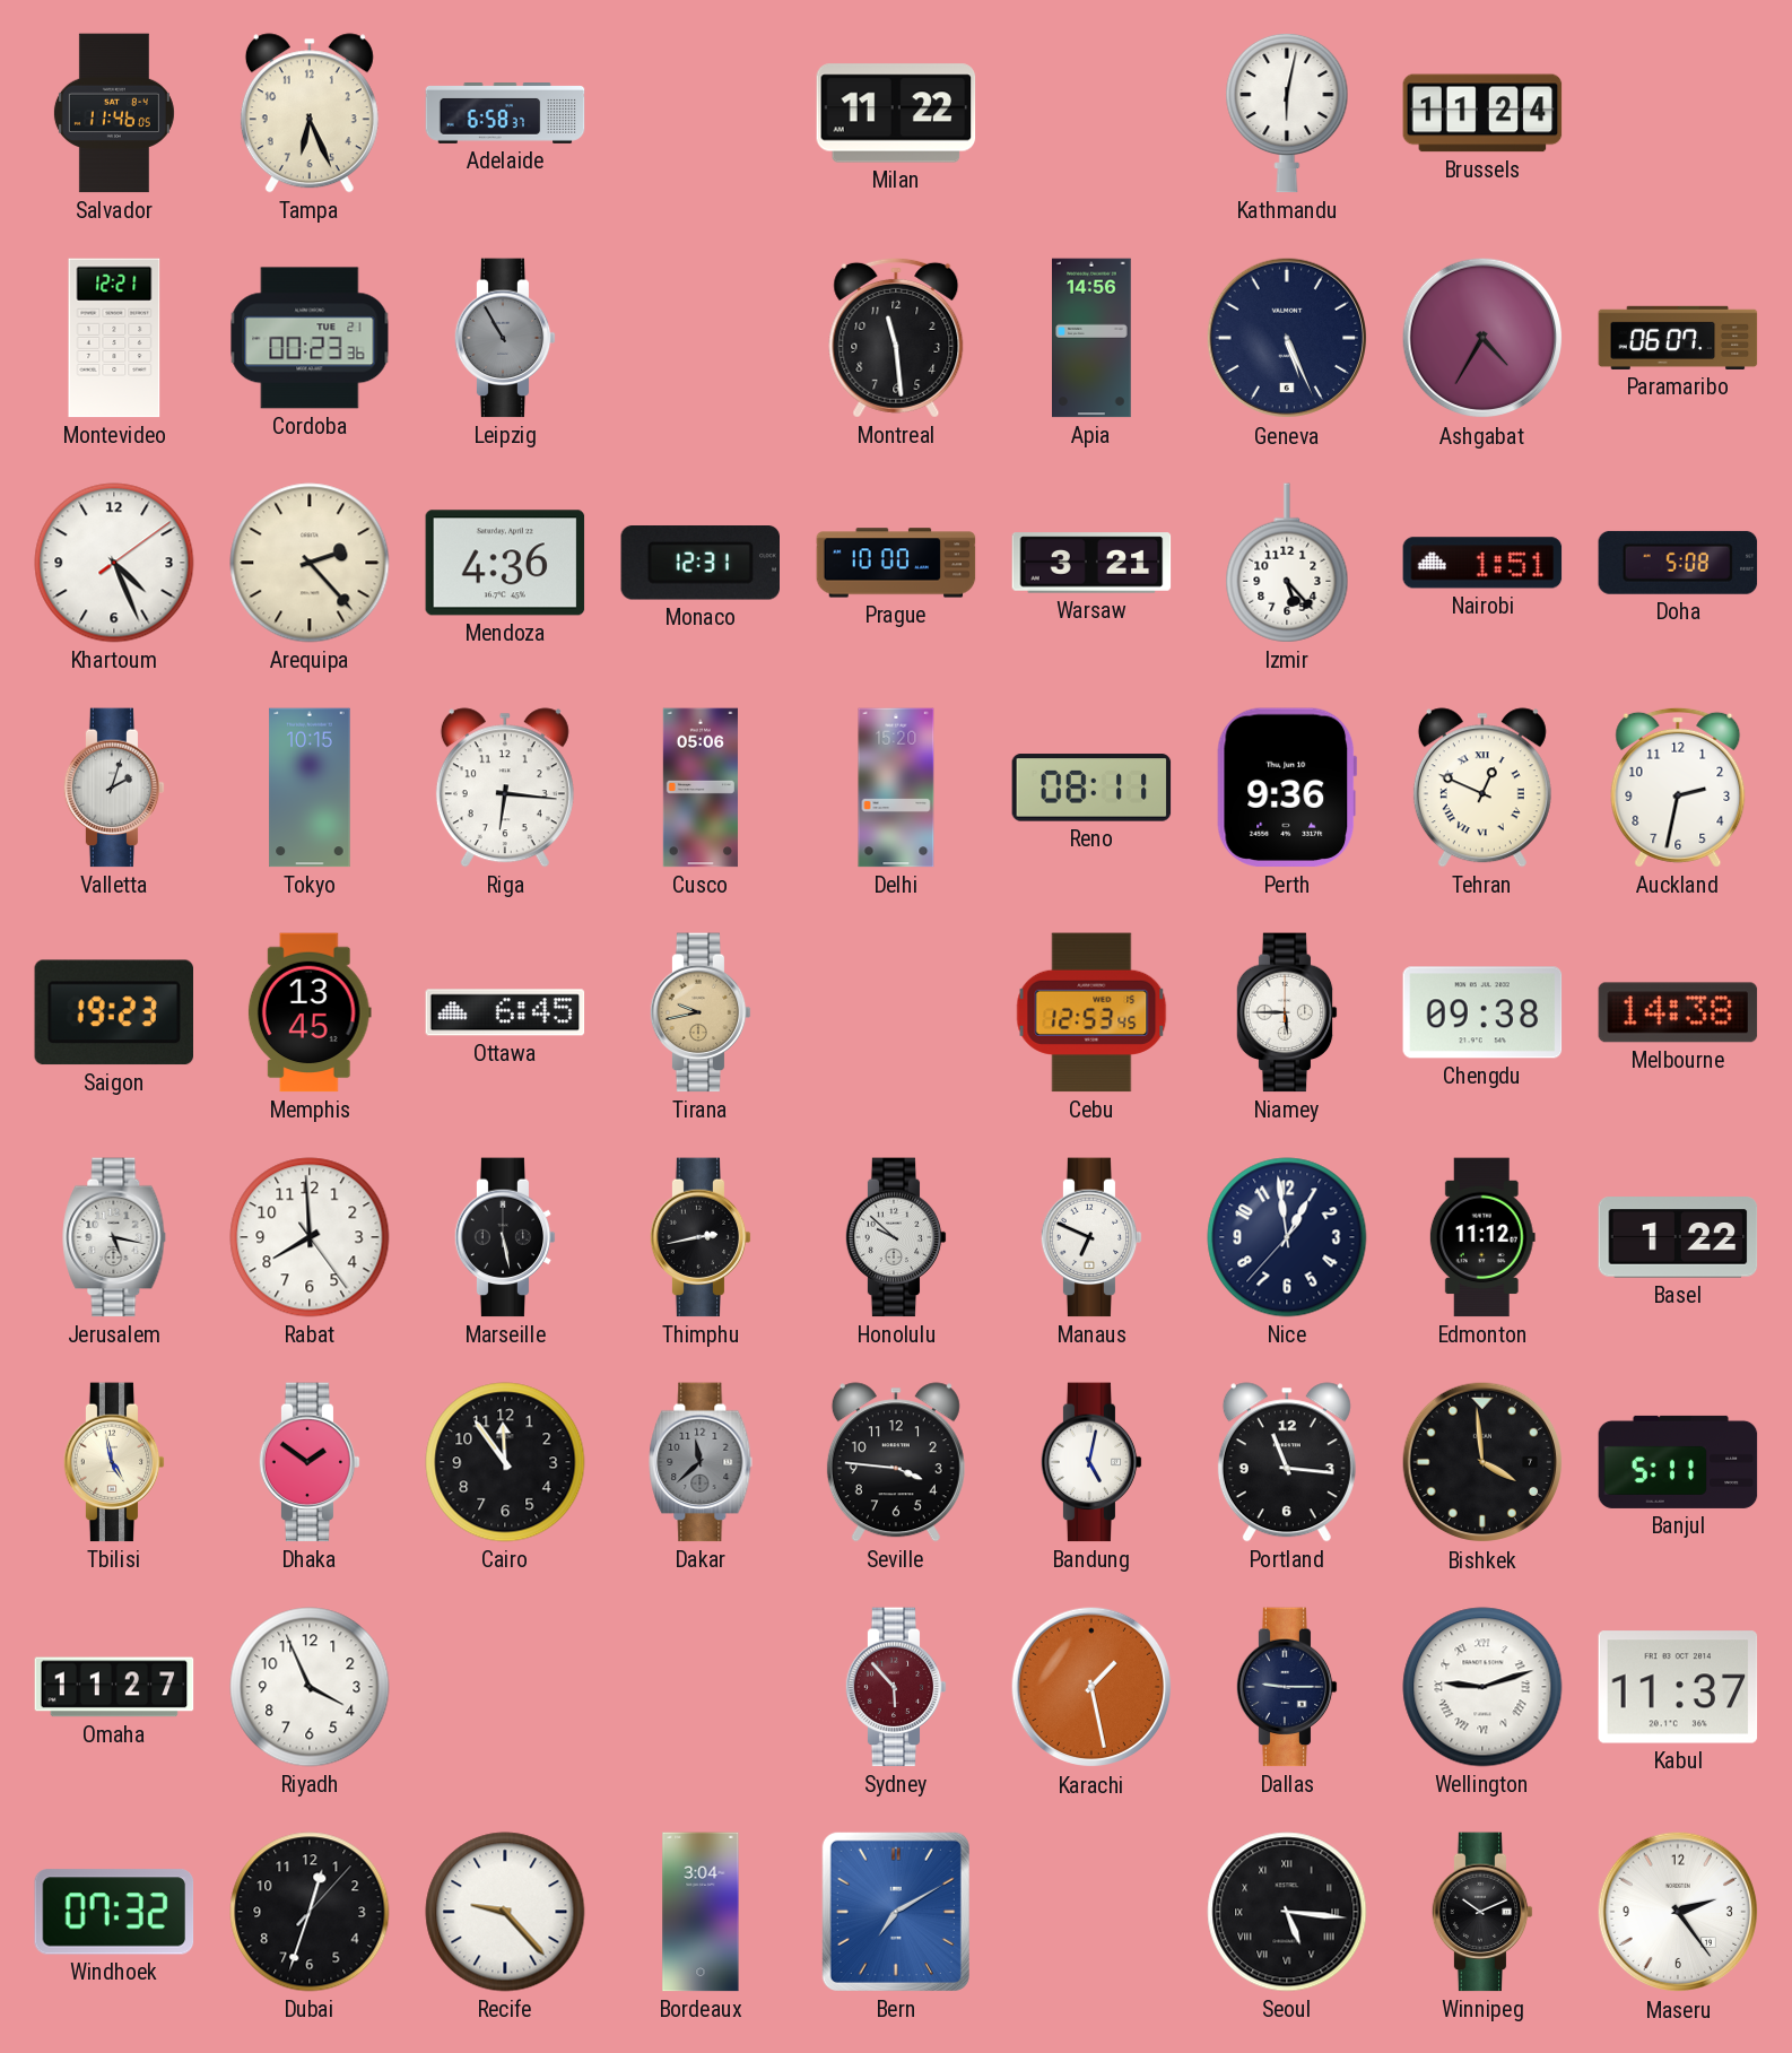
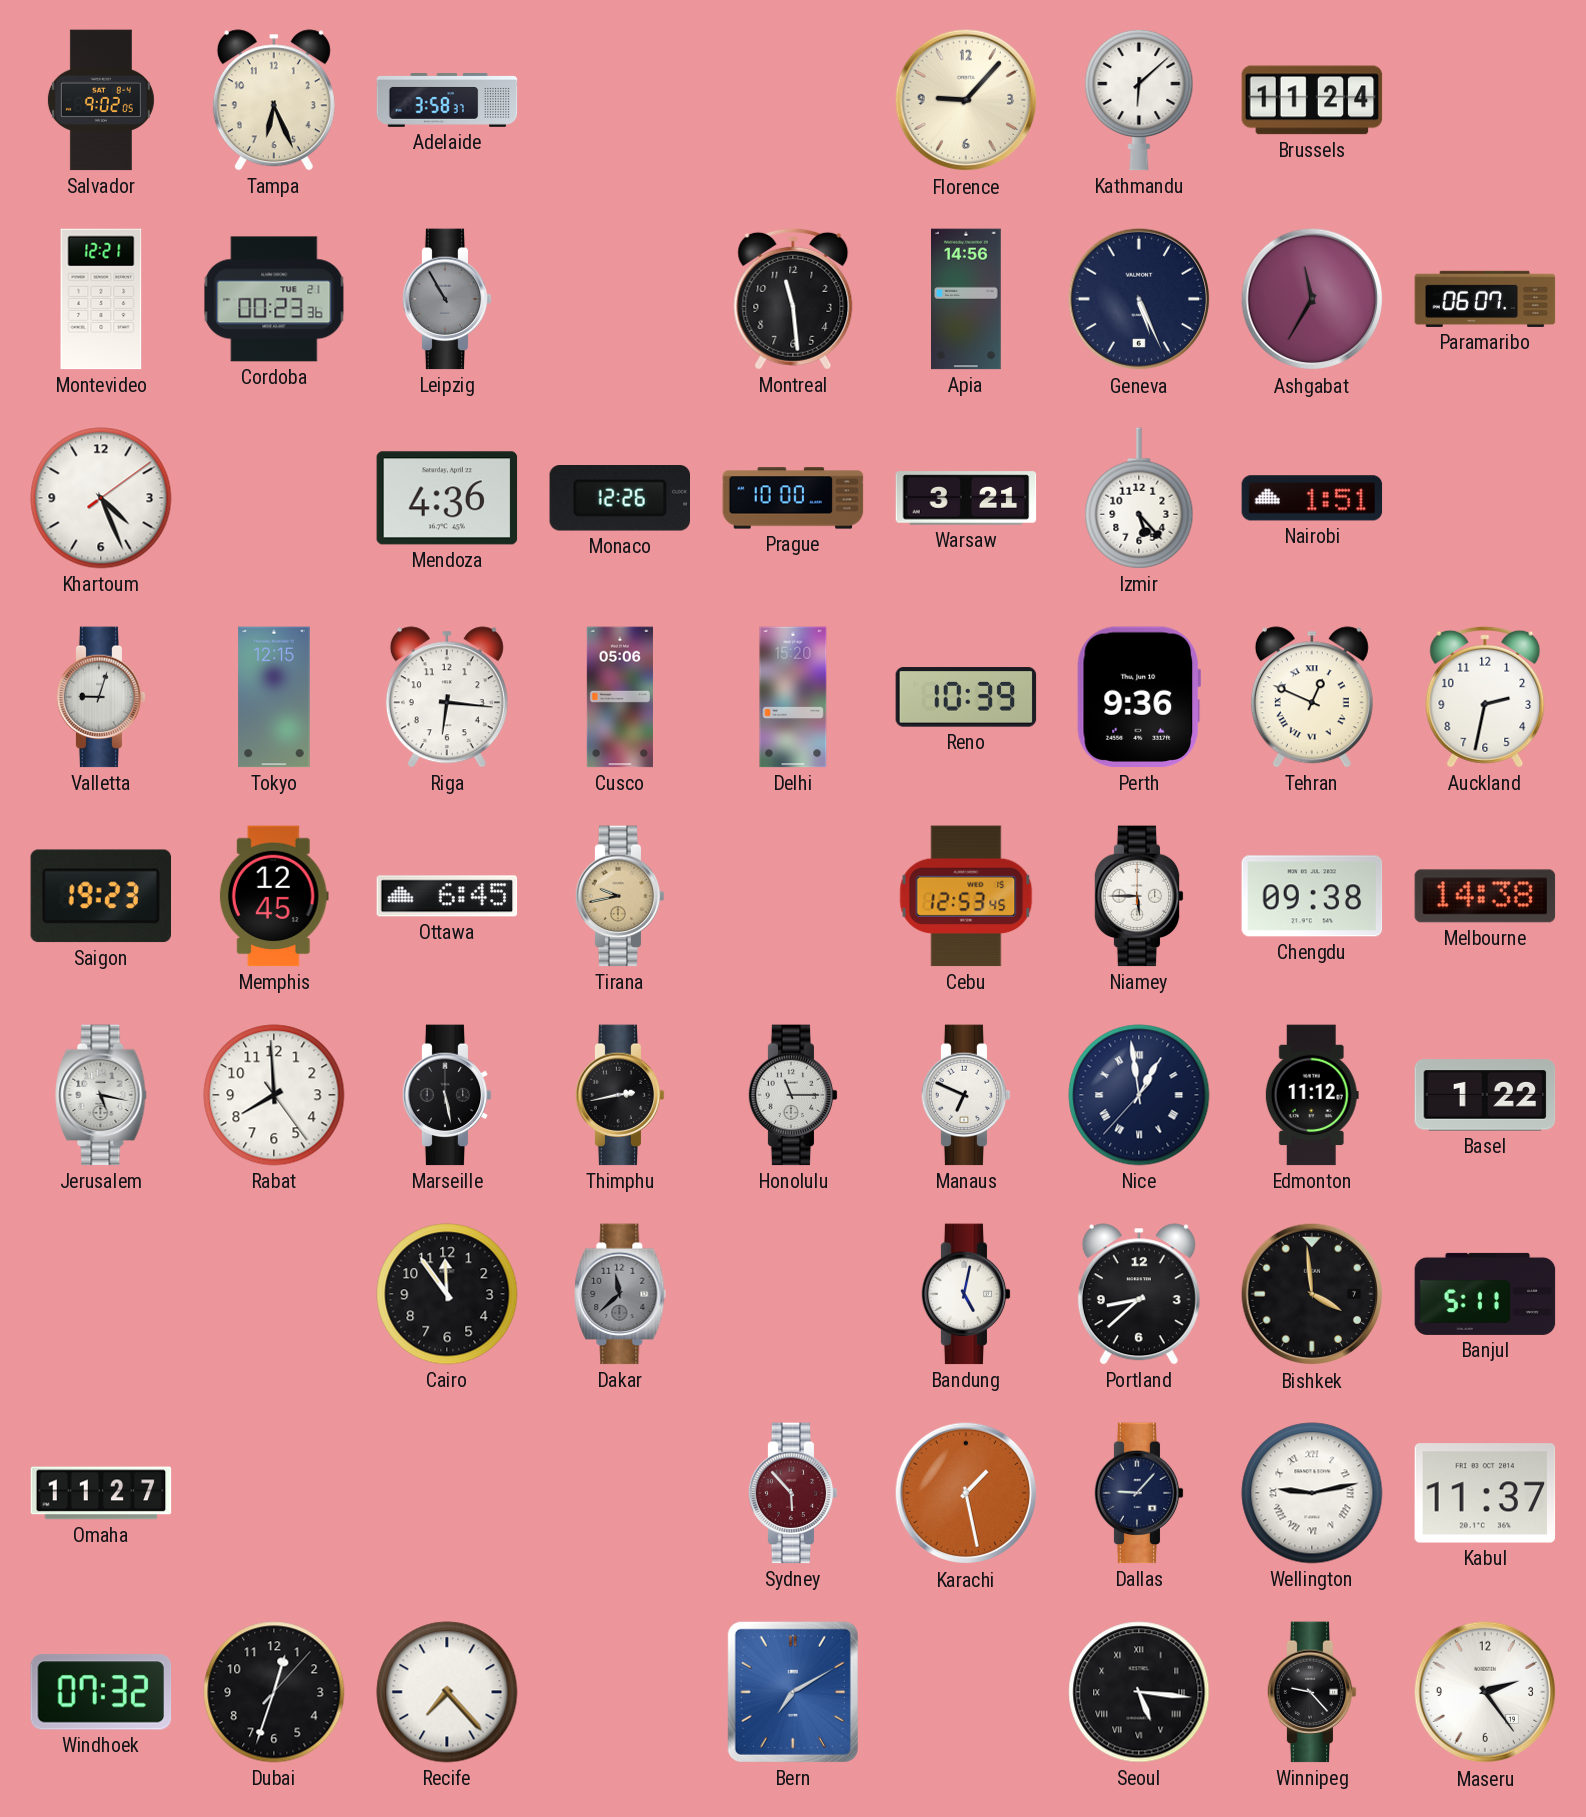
Salvador: 11:46 -> 9:02 (101, 100)
Adelaide: 6:58 -> 3:58 (447, 101)
Milan: 11:22 -> none (896, 113)
Florence: none -> 9:07 (966, 100)
Kathmandu: 6:02 -> 6:08 (1139, 100)
Ashgabat: 4:35 -> 11:35 (1312, 299)
Arequipa: 2:23 -> none (310, 563)
Monaco: 12:31 -> 12:26 (619, 498)
Doha: 5:08 -> none (1678, 563)
Valletta: 2:03 -> 9:03 (101, 697)
Tokyo: 10:15 -> 12:15 (274, 697)
Reno: 08:11 -> 10:39 (966, 697)
Memphis: 13:45 -> 12:45 (274, 896)
Honolulu: 9:52 -> 11:15 (793, 1095)
Nice numerals: Arabic -> Roman (1139, 1095)
Tbilisi: 4:58 -> none (114, 1462)
Dhaka: 1:51 -> none (310, 1462)
Seville: 3:46 -> none (896, 1462)
Portland: 11:16 -> 8:38 (1139, 1294)
Riyadh: 3:56 -> none (310, 1687)
Dallas: 9:15 -> 9:07 (1139, 1493)
Wellington: 9:12 -> 9:13 (1312, 1493)
Recife: 9:23 -> 7:23 (447, 1692)
Bordeaux: 3:04 -> none (701, 1912)
Winnipeg: 10:11 -> 9:23 (1312, 1692)
